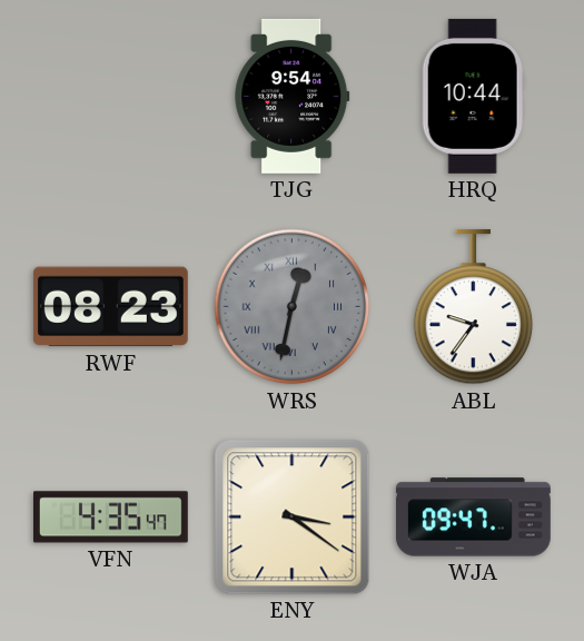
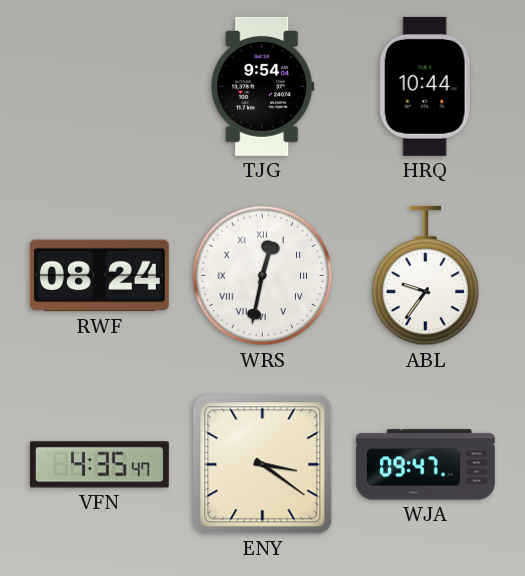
RWF: 08:23 -> 08:24 (99, 276)
WRS dial: grey -> white (263, 276)
